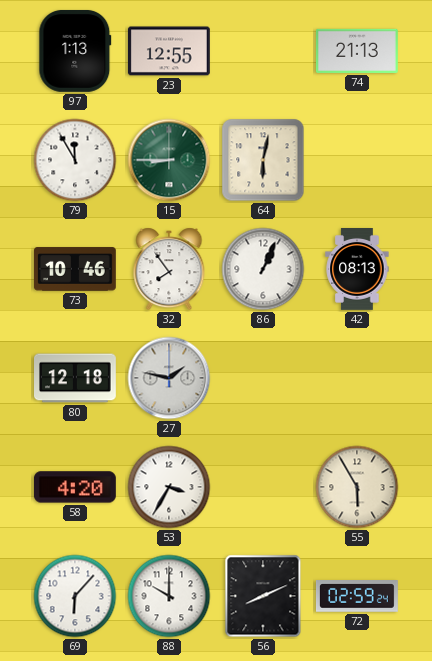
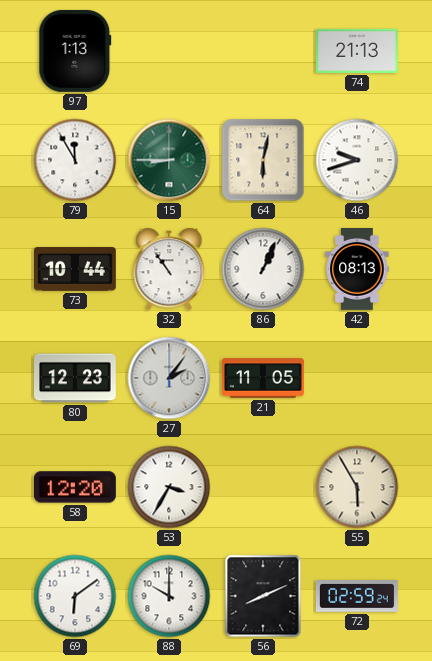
23: 12:55 -> none (169, 51)
46: none -> 9:42 (357, 160)
73: 10:46 -> 10:44 (75, 269)
32: 7:54 -> 10:54 (169, 269)
80: 12:18 -> 12:23 (76, 378)
27: 1:47 -> 2:06 (169, 378)
21: none -> 11:05 (264, 378)
58: 4:20 -> 12:20 (75, 487)
69: 6:07 -> 6:09 (75, 596)
